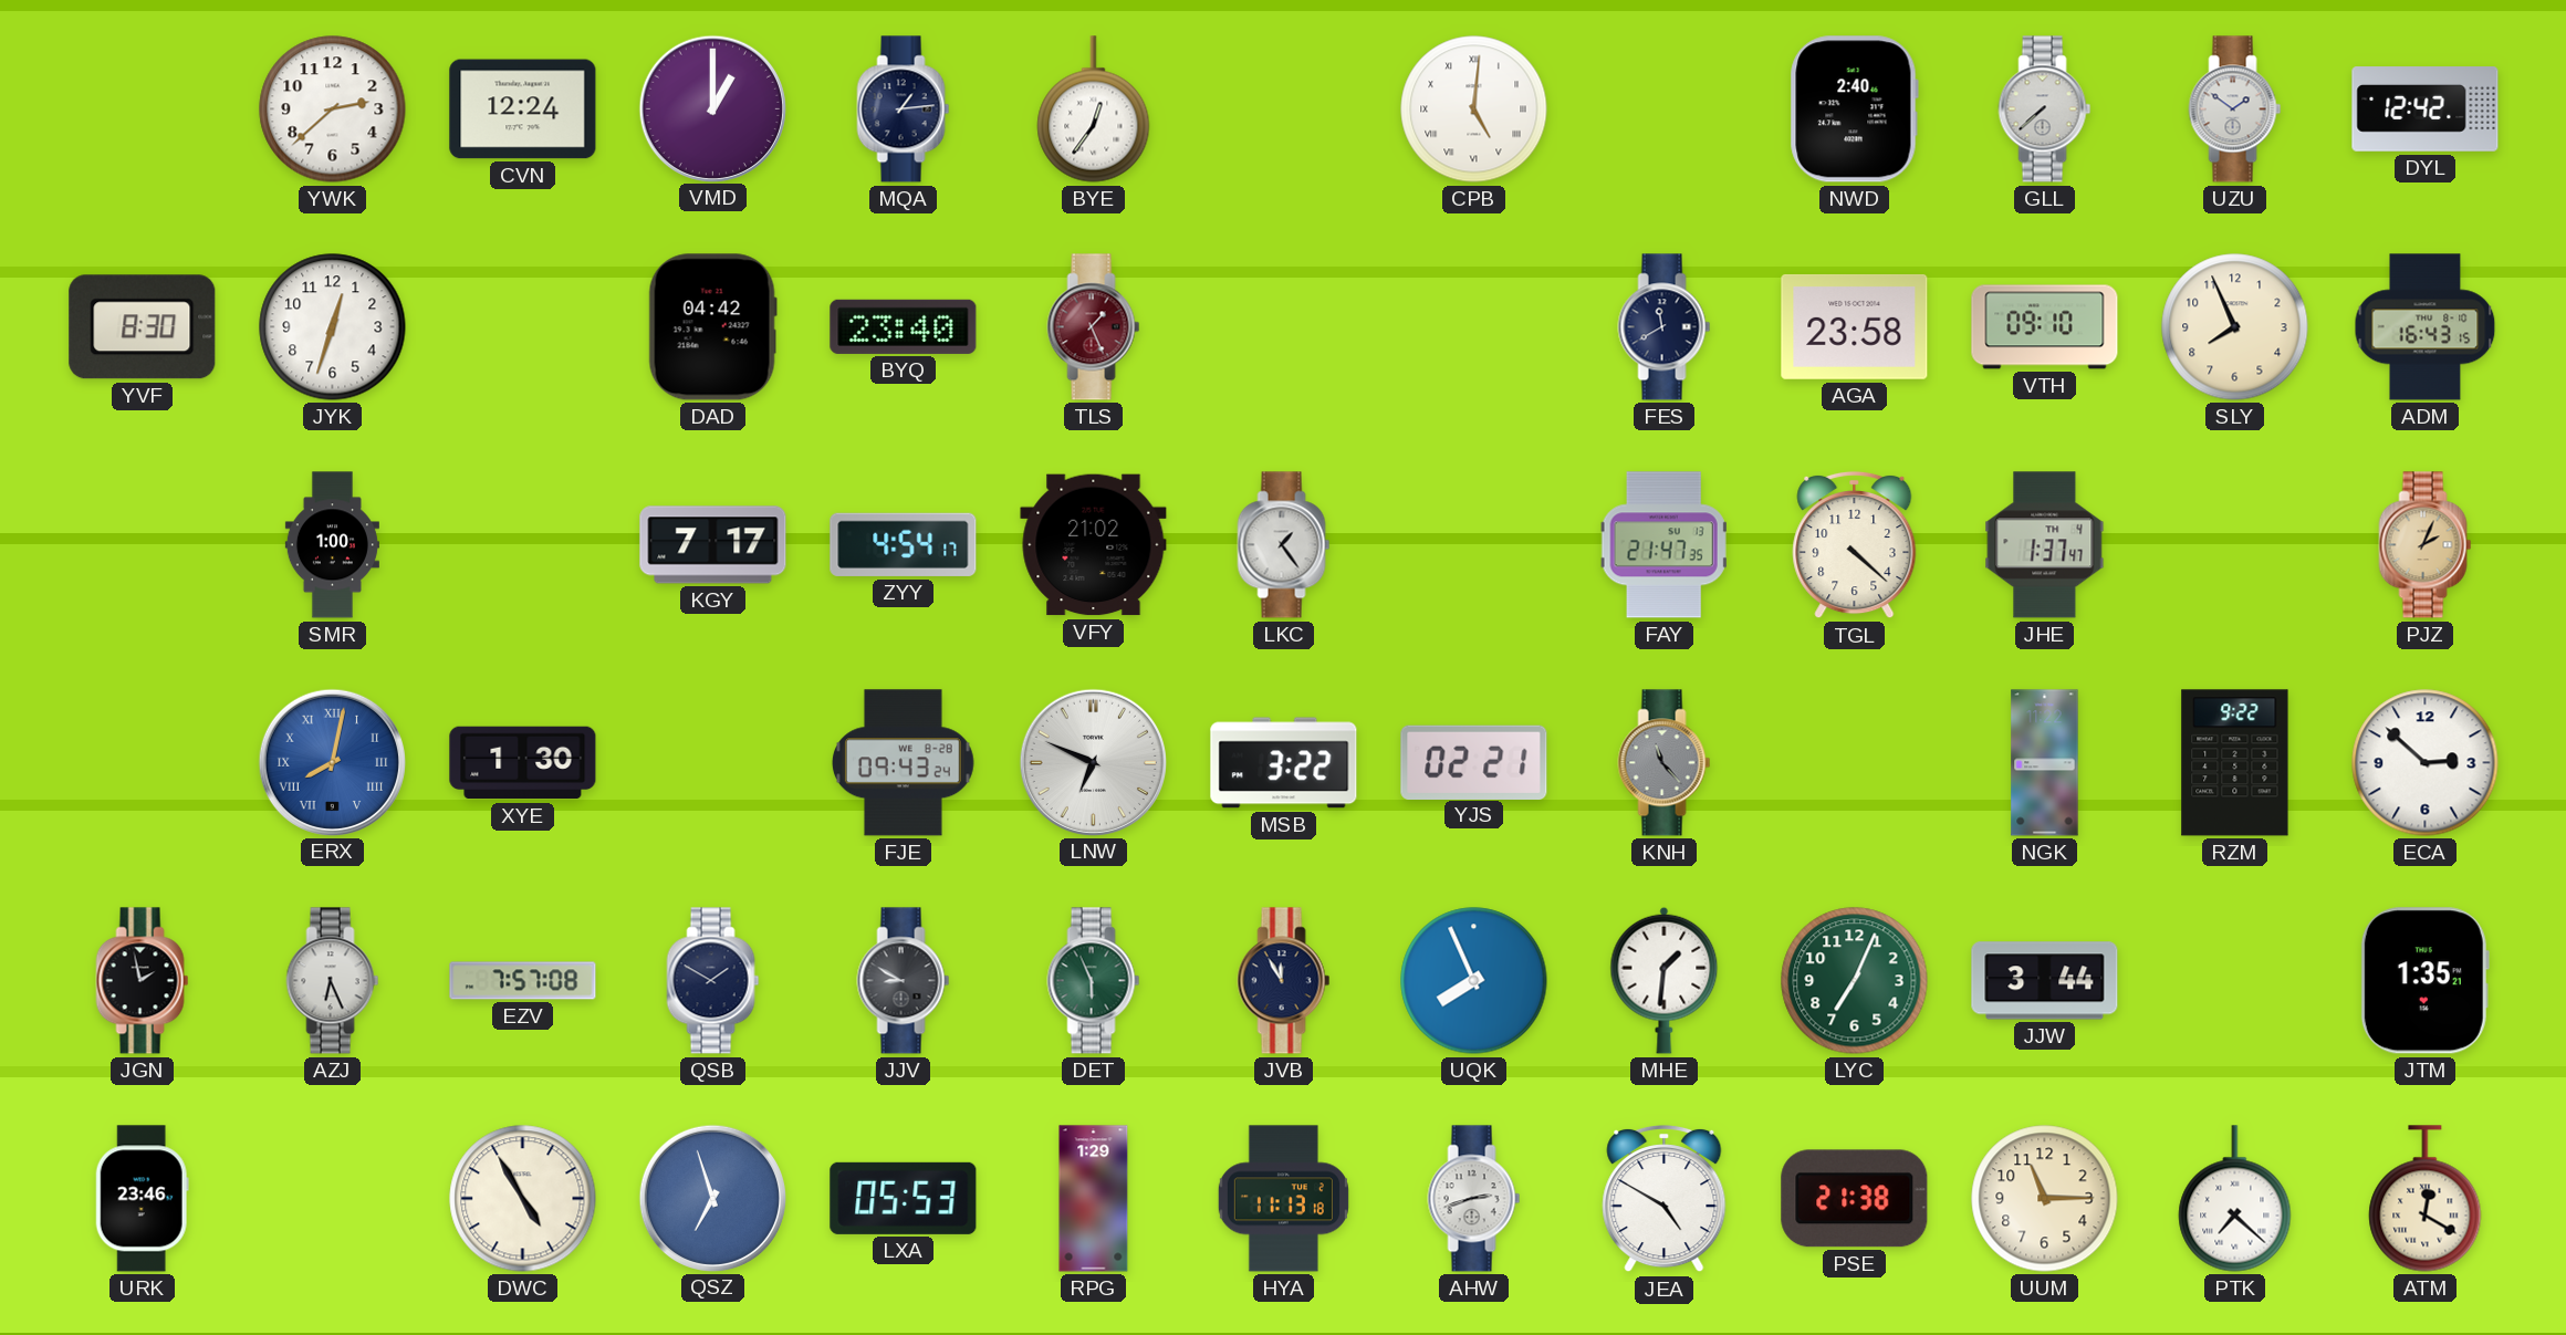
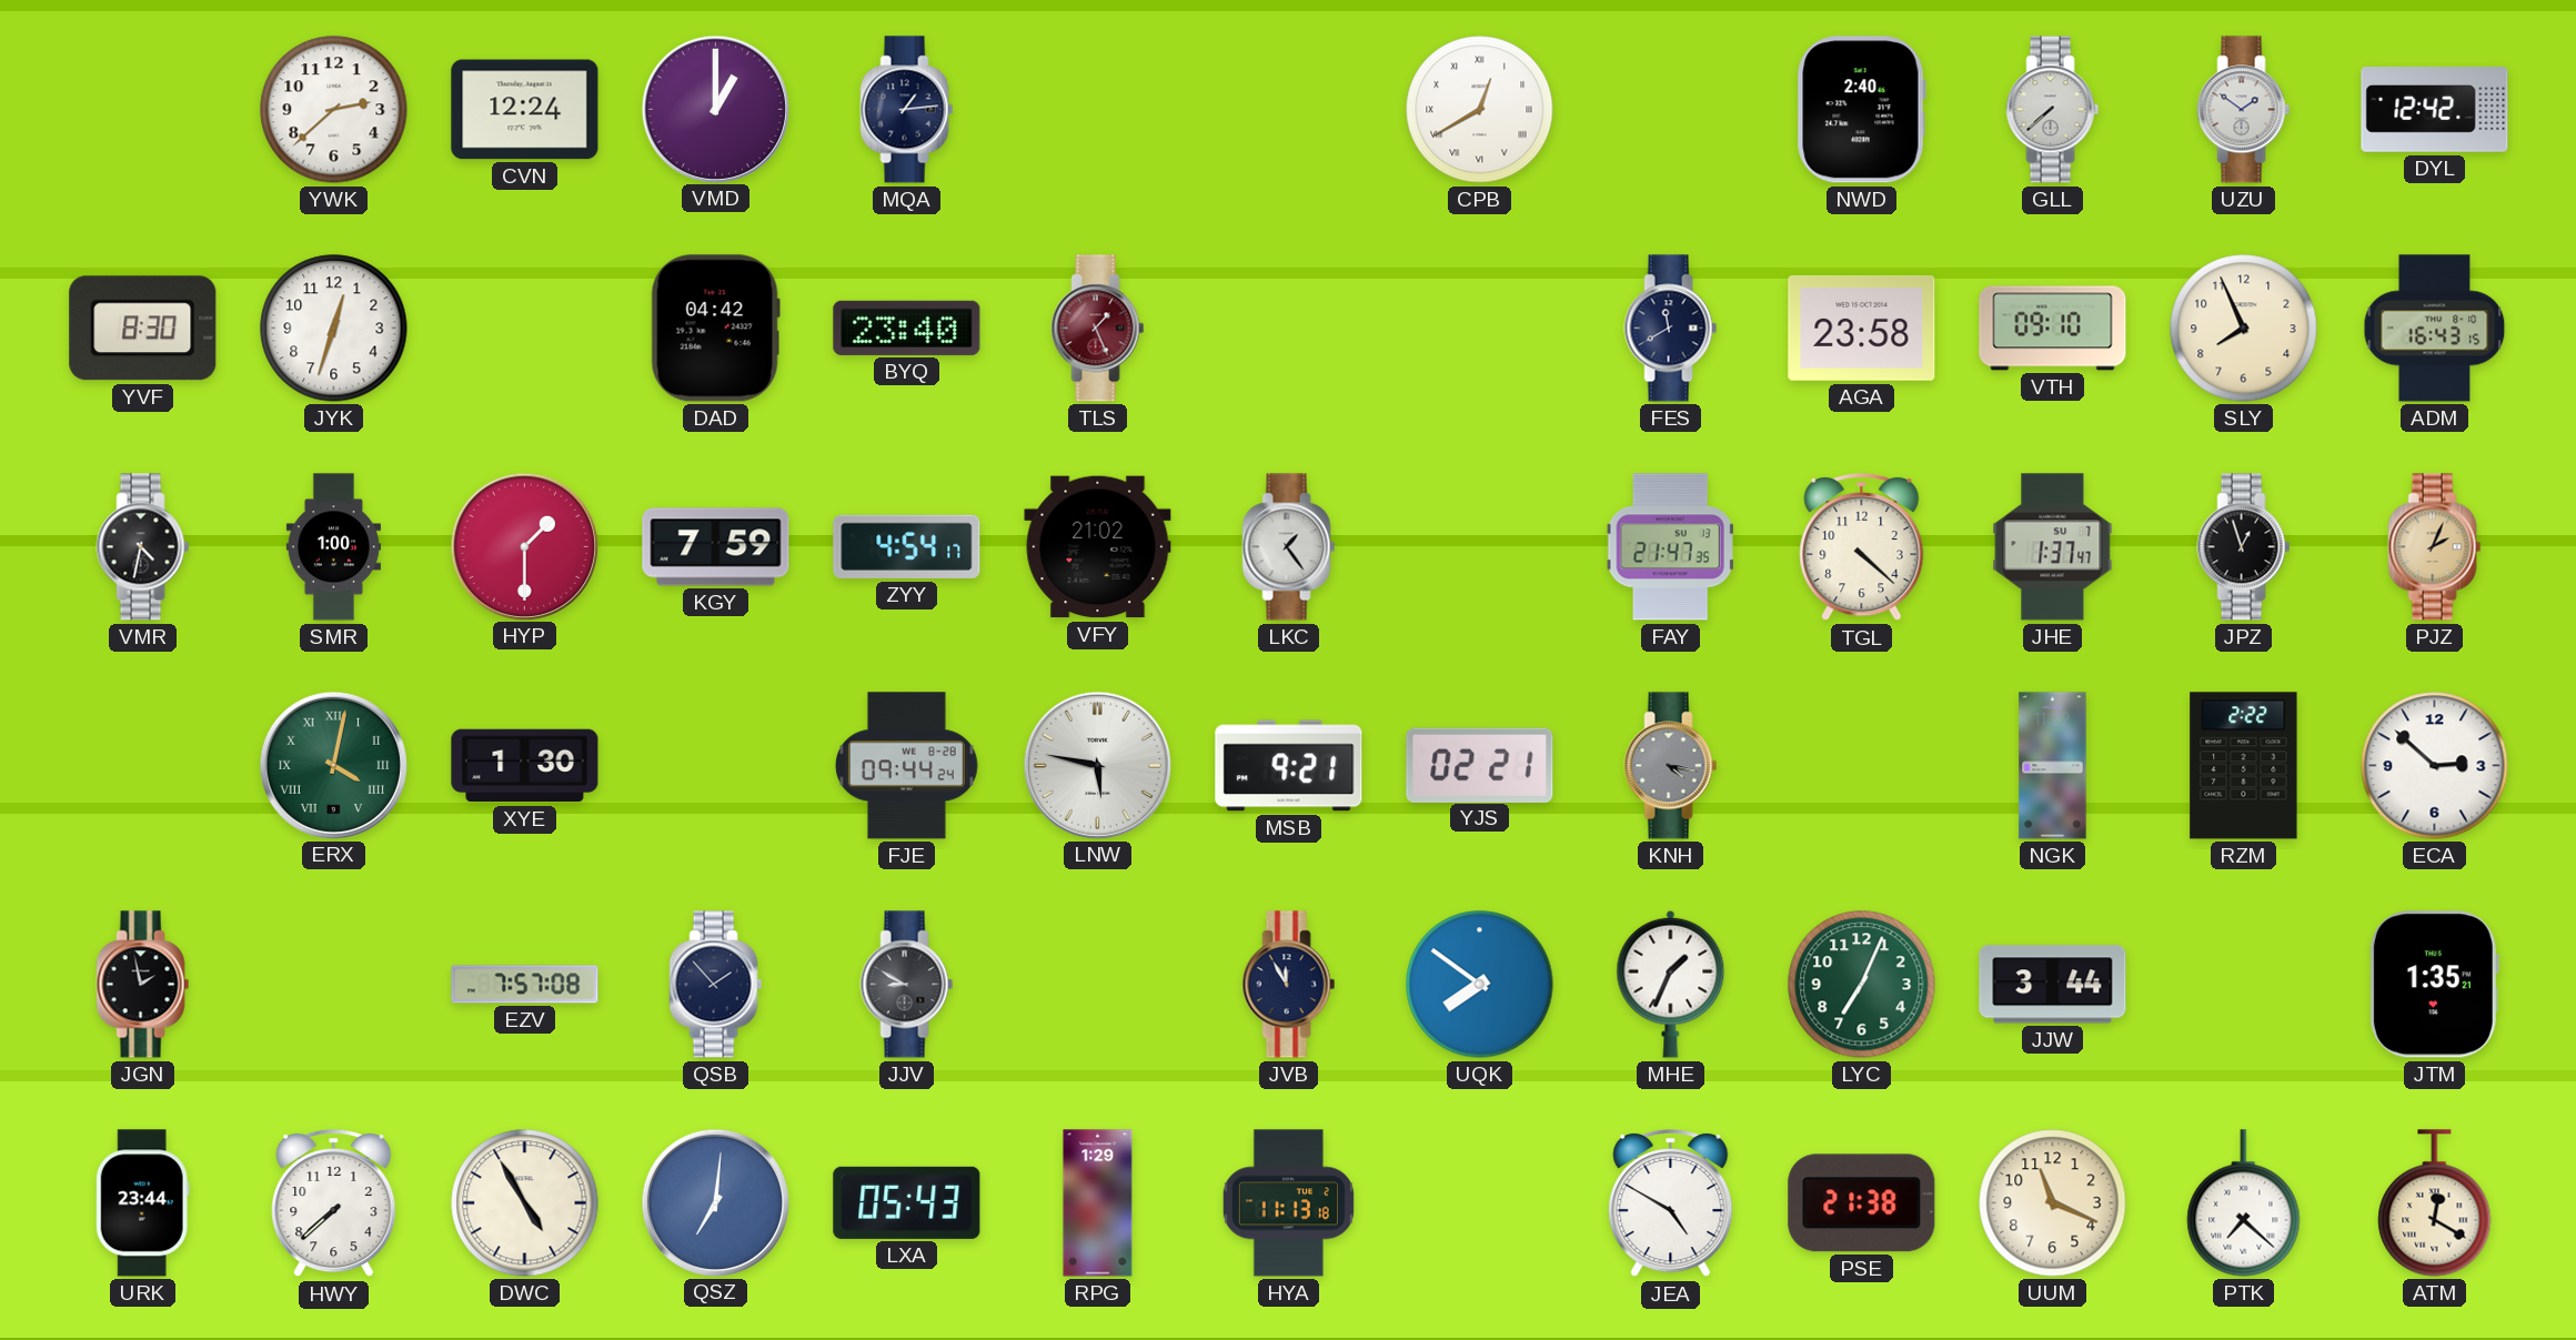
BYE: 12:36 -> none (1094, 109)
CPB: 5:01 -> 12:40 (1480, 110)
VMR: none -> 4:32 (143, 547)
HYP: none -> 1:30 (524, 546)
KGY: 7:17 -> 7:59 (716, 547)
JHE date: TH 4 -> SU 7 (2053, 547)
JPZ: none -> 12:57 (2244, 547)
ERX: 8:02 -> 4:02 (333, 765)
ERX dial: blue -> green (333, 765)
FJE: 09:43 -> 09:44 (906, 766)
LNW: 6:49 -> 5:47 (1097, 765)
MSB: 3:22 -> 9:21 (1289, 766)
KNH: 11:23 -> 4:17 (1671, 766)
RZM: 9:22 -> 2:22 (2244, 766)
AZJ: 6:26 -> none (333, 981)
QSB: 1:50 -> 1:53 (716, 985)
DET: 5:56 -> none (1094, 981)
UQK: 7:56 -> 7:51 (1480, 985)
MHE: 1:31 -> 1:34 (1671, 984)
URK: 23:46 -> 23:44 (142, 1203)
HWY: none -> 7:38 (334, 1203)
QSZ: 6:57 -> 7:01 (715, 1202)
LXA: 05:53 -> 05:43 (907, 1202)
AHW: 2:42 -> none (1474, 1199)
UUM: 11:15 -> 11:19 (2053, 1203)
